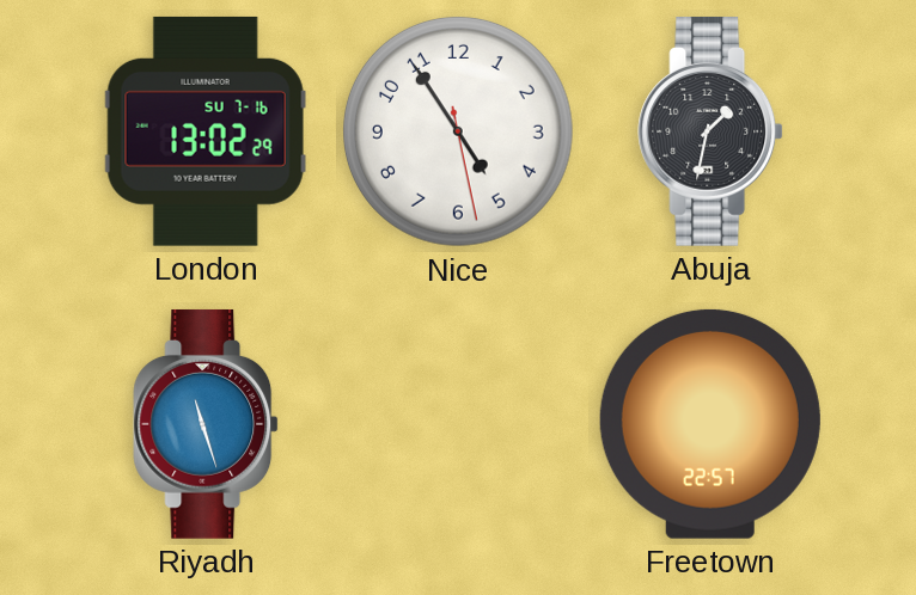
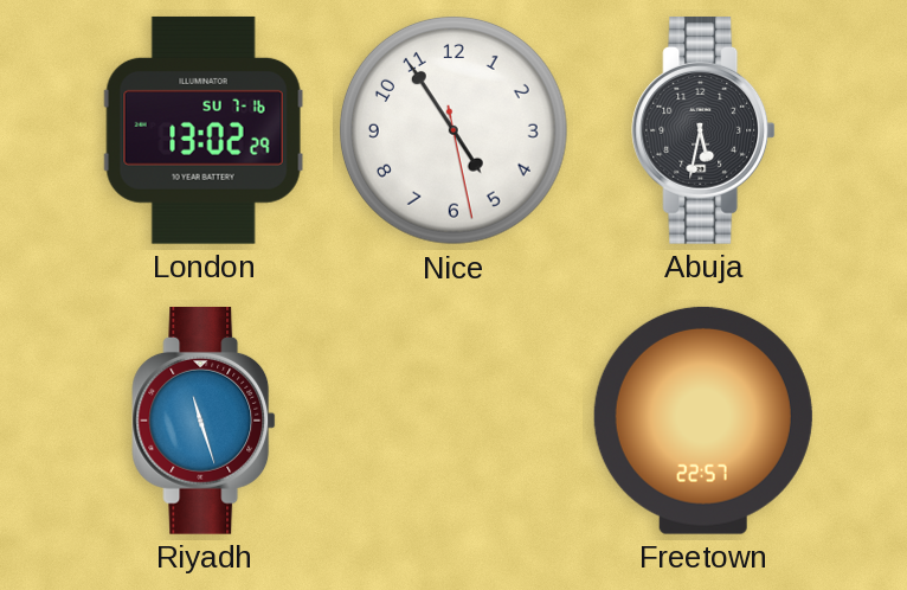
Abuja: 1:32 -> 5:32 (703, 130)
